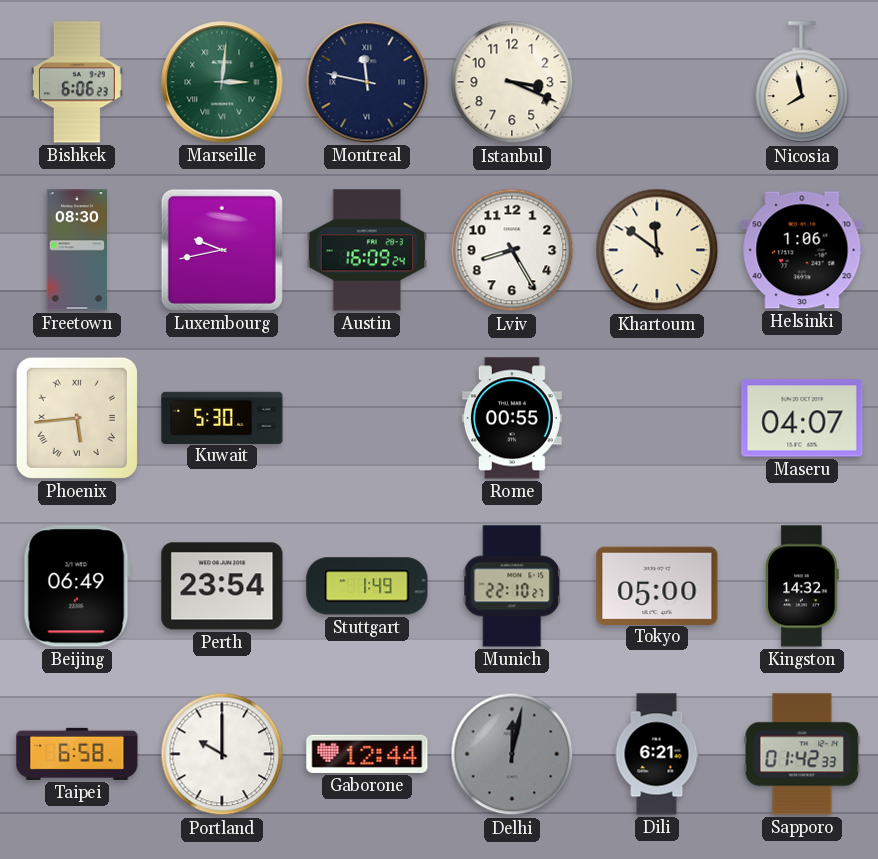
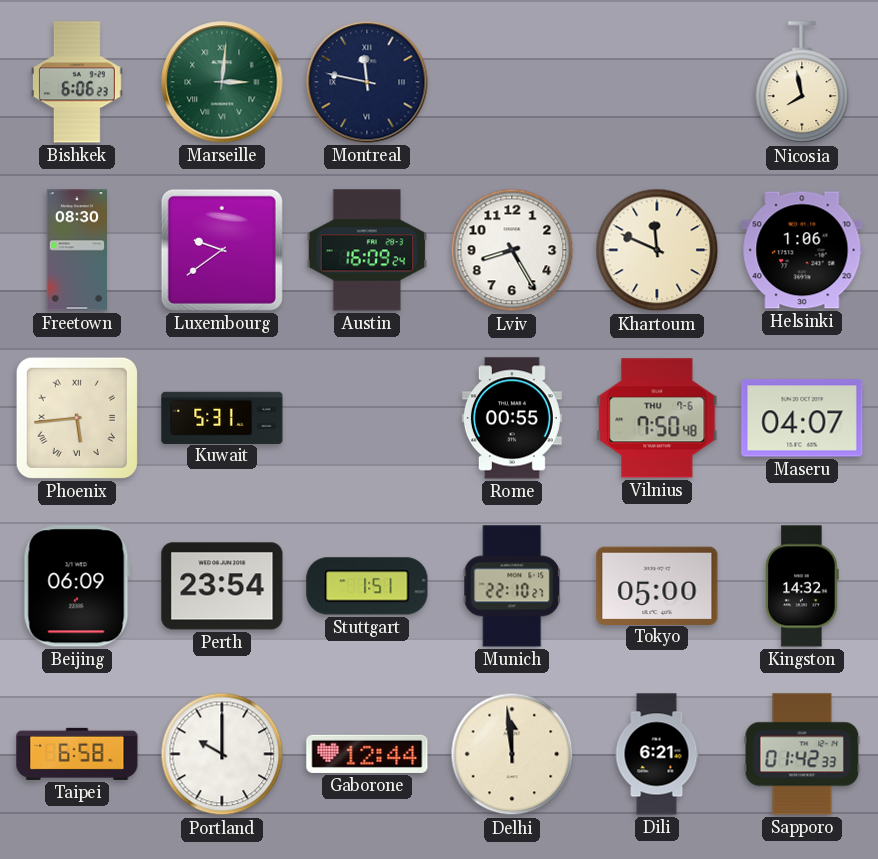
Istanbul: 3:19 -> none (512, 82)
Luxembourg: 9:43 -> 9:39 (222, 250)
Khartoum: 11:51 -> 11:49 (657, 250)
Kuwait: 5:30 -> 5:31 (222, 417)
Vilnius: none -> 7:50 (657, 418)
Beijing: 06:49 -> 06:09 (77, 586)
Stuttgart: 1:49 -> 1:51 (367, 586)
Delhi: 12:02 -> 11:59 (512, 754)
Delhi dial: grey -> cream (512, 754)
